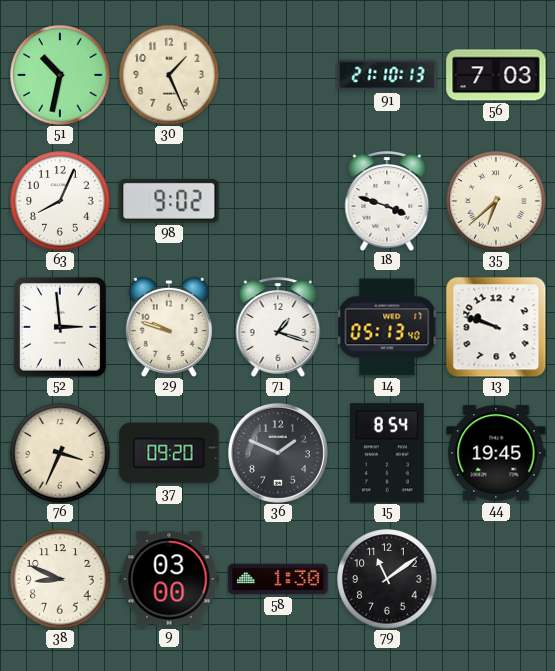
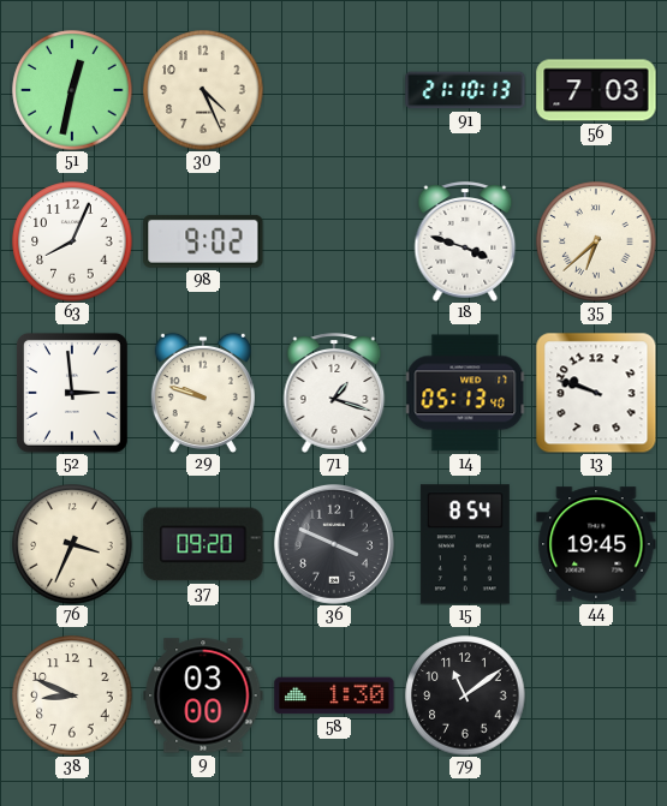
51: 10:32 -> 12:32 (72, 90)
30: 1:26 -> 4:26 (203, 90)
36: 1:49 -> 3:49 (334, 544)
